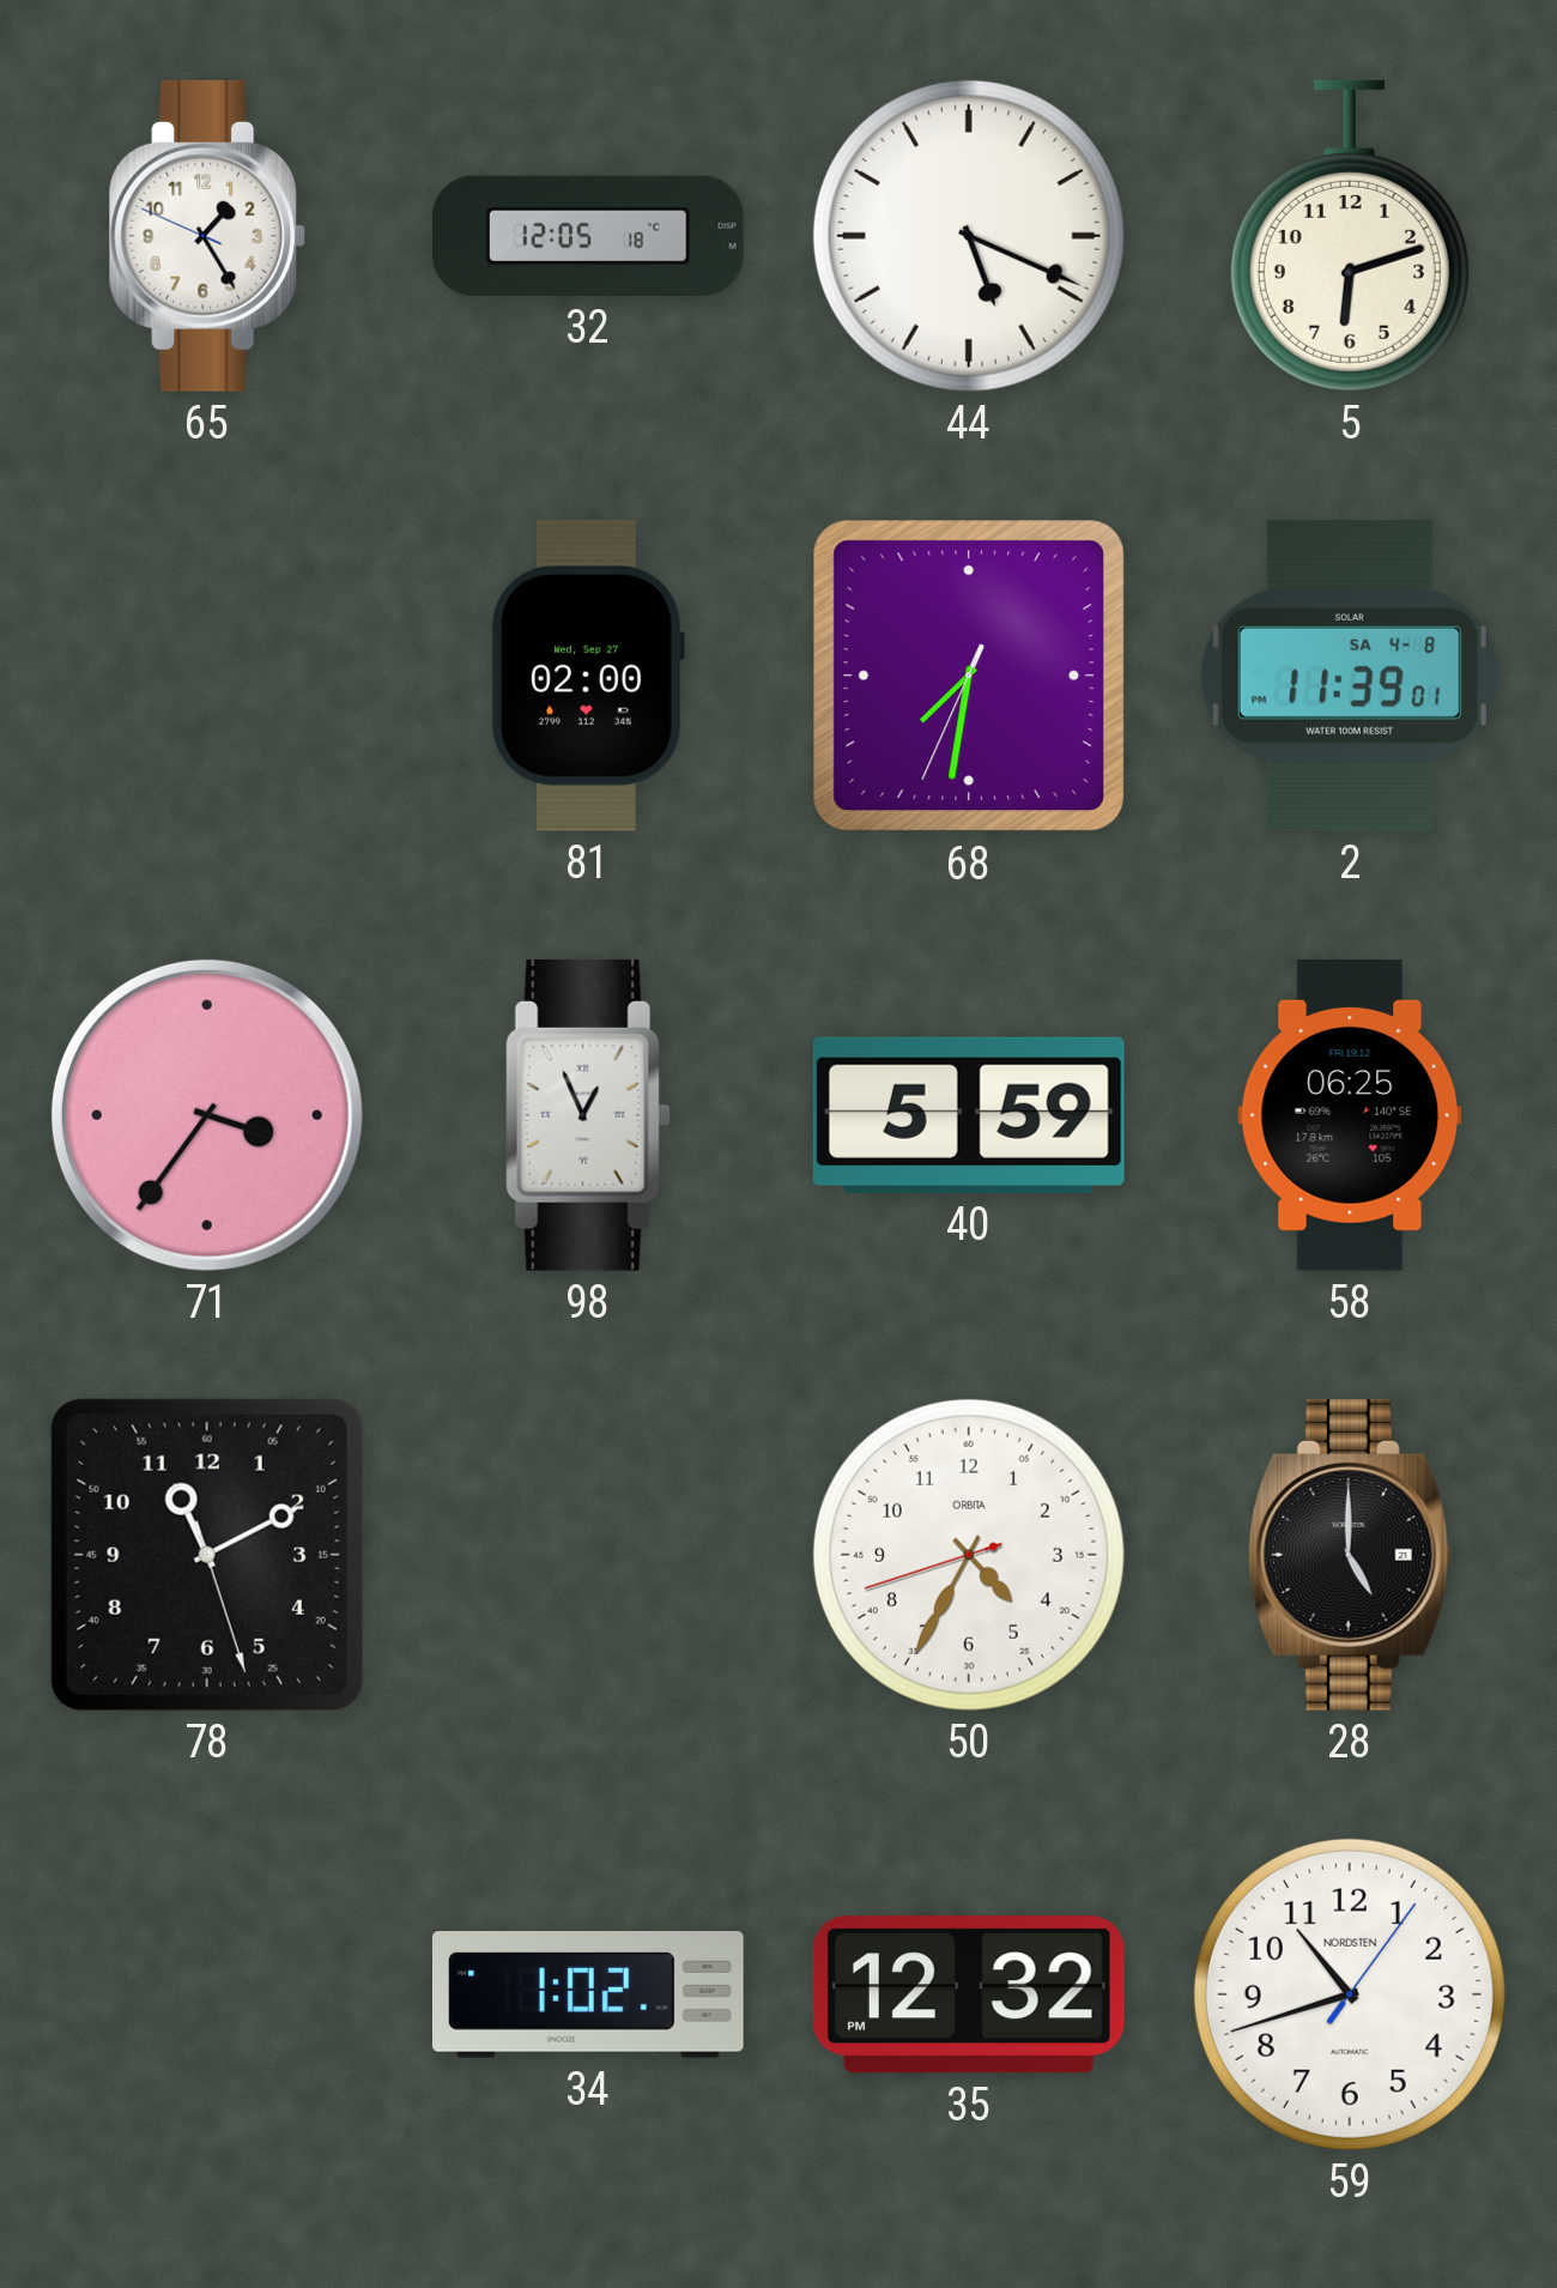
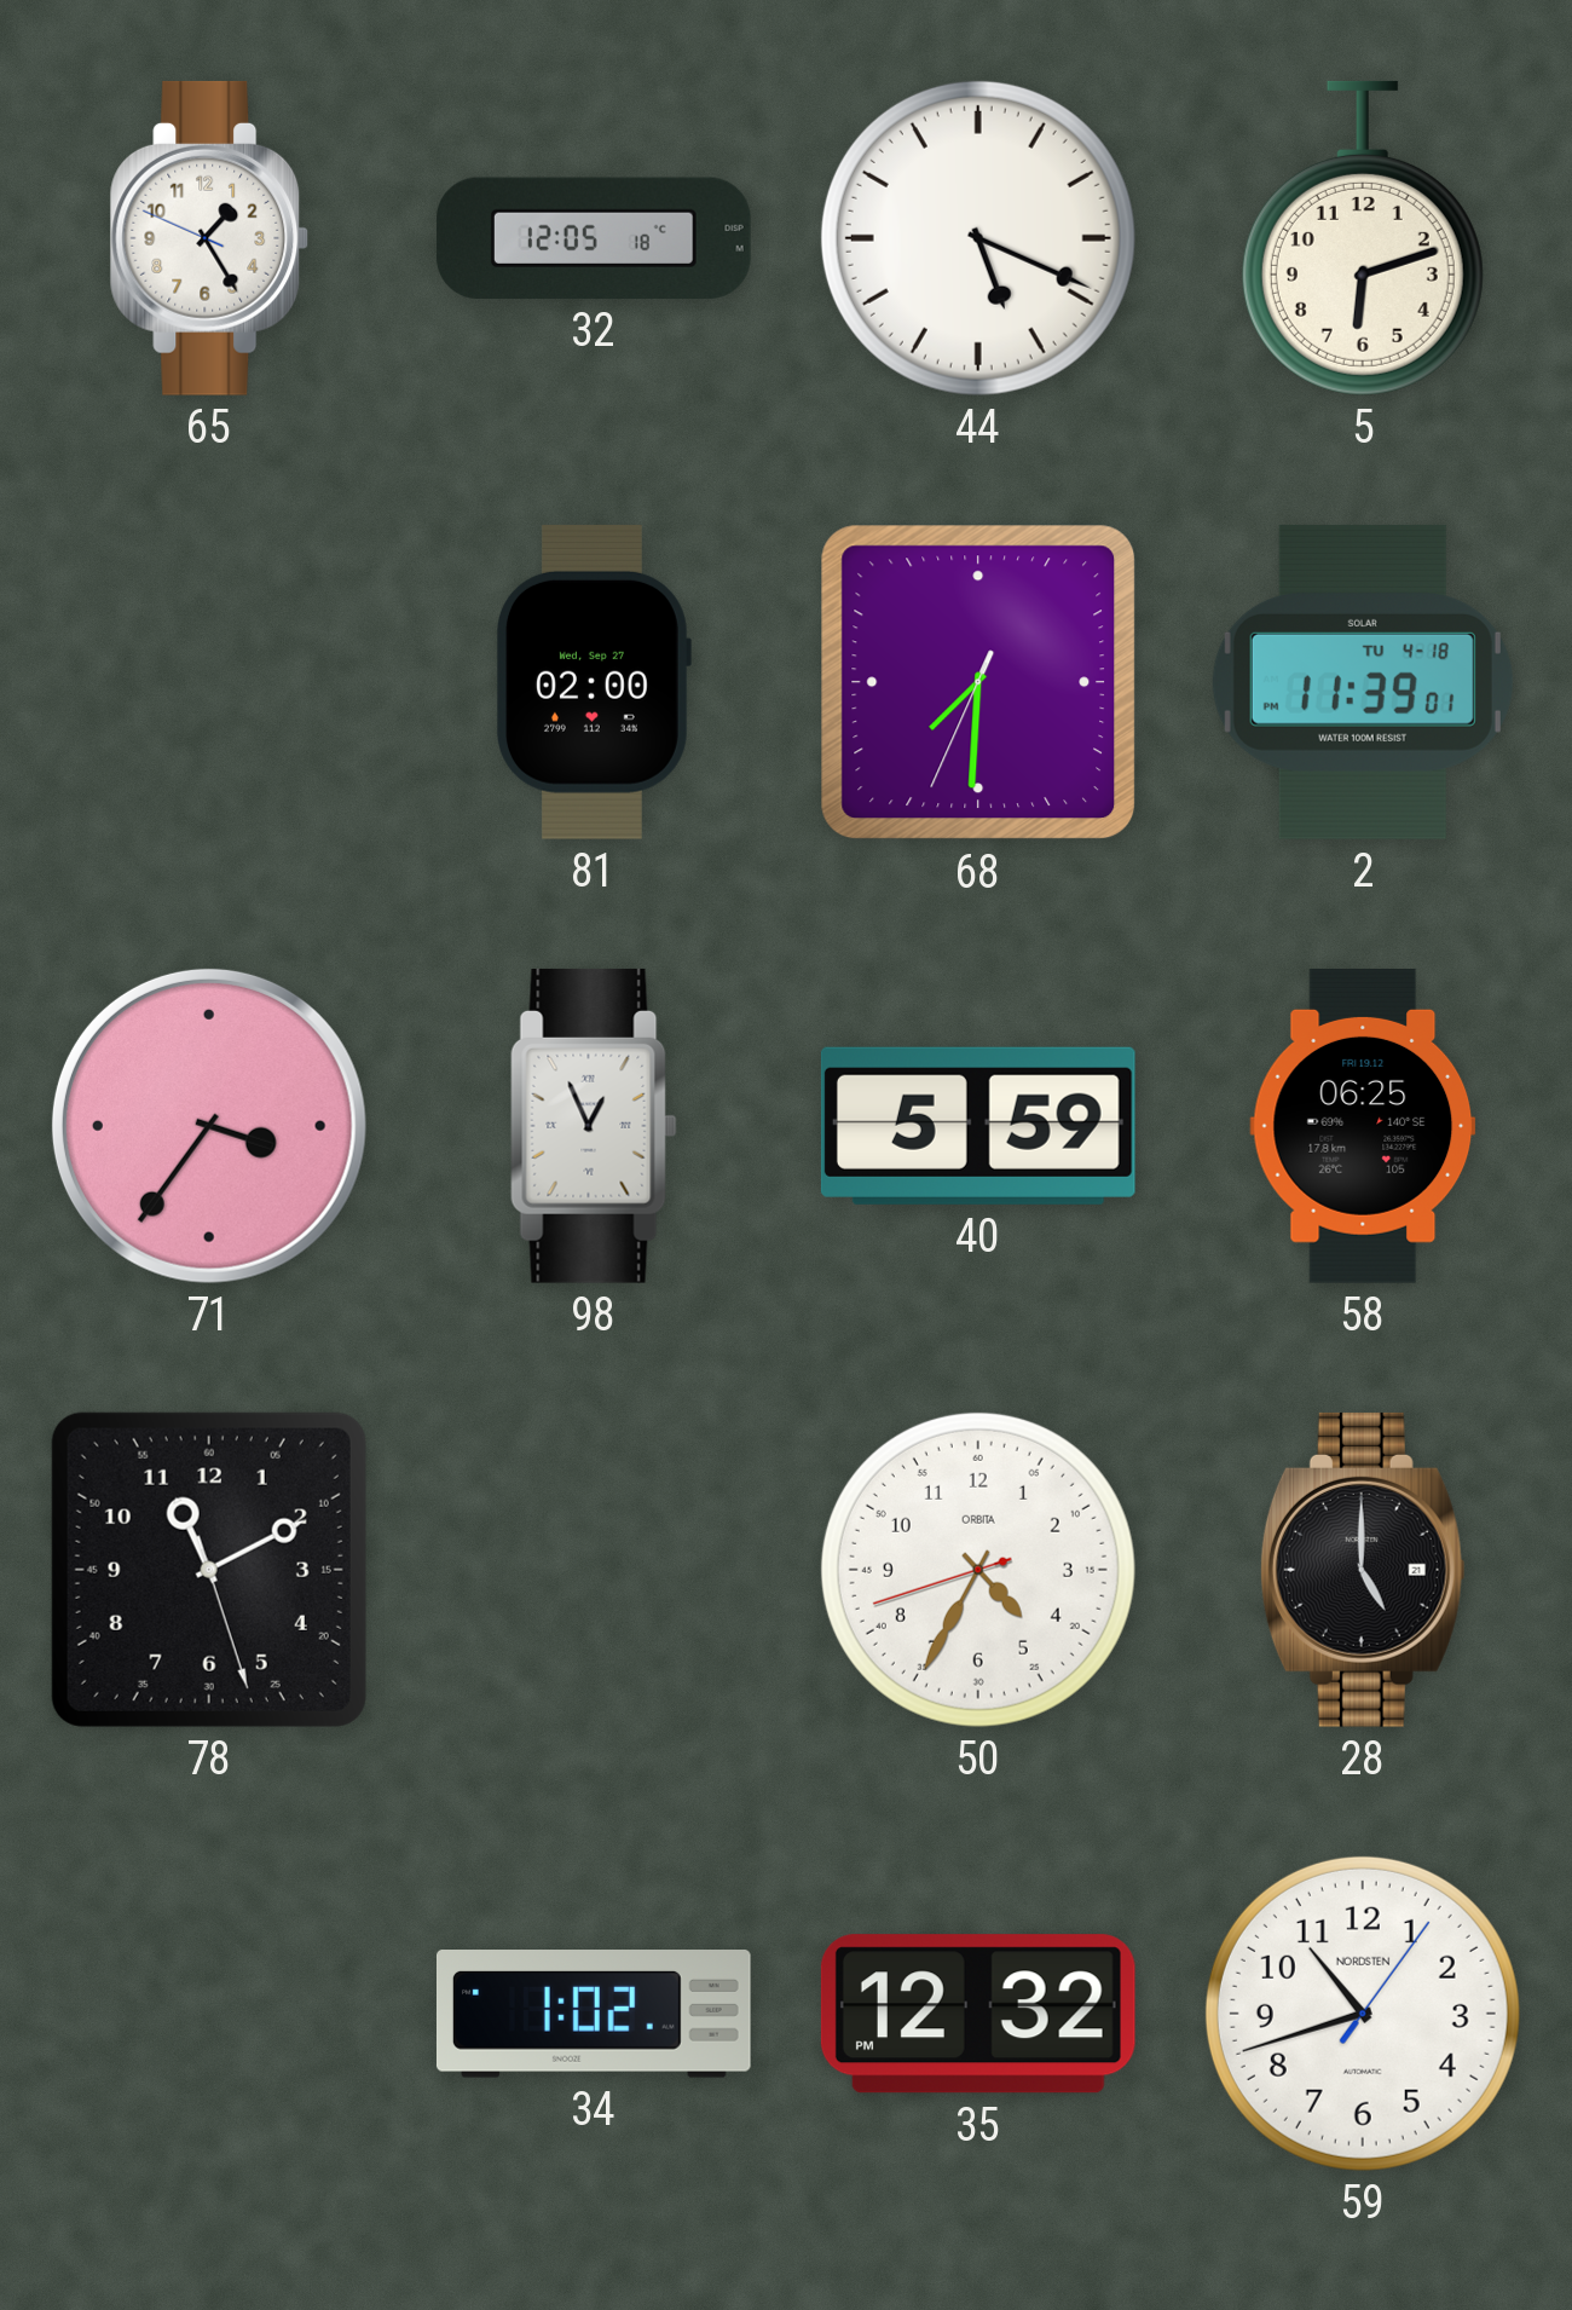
68: 7:31 -> 7:30 (978, 682)
2 date: SA 4-8 -> TU 4-18 (1363, 682)
